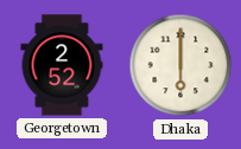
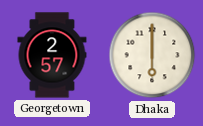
Georgetown: 2:52 -> 2:57 (52, 55)
